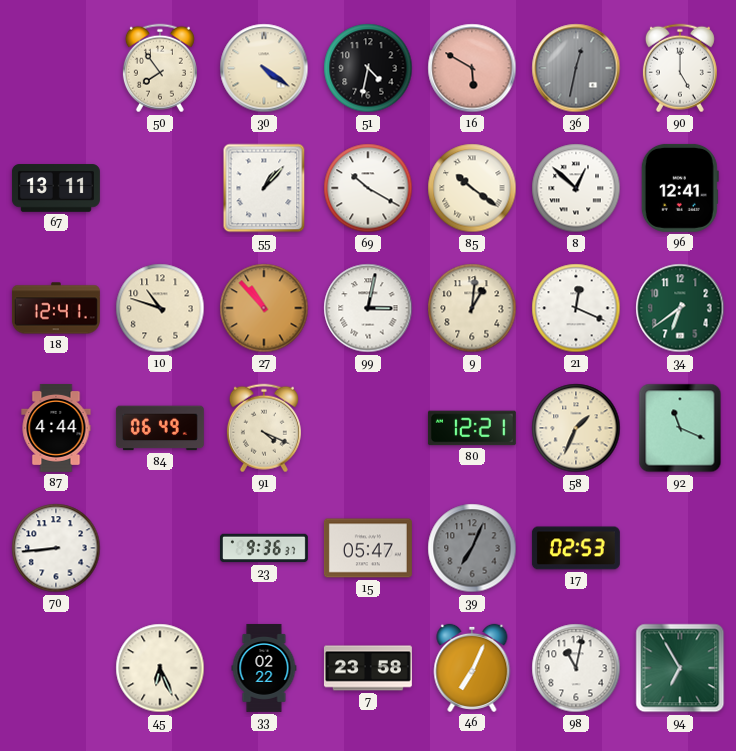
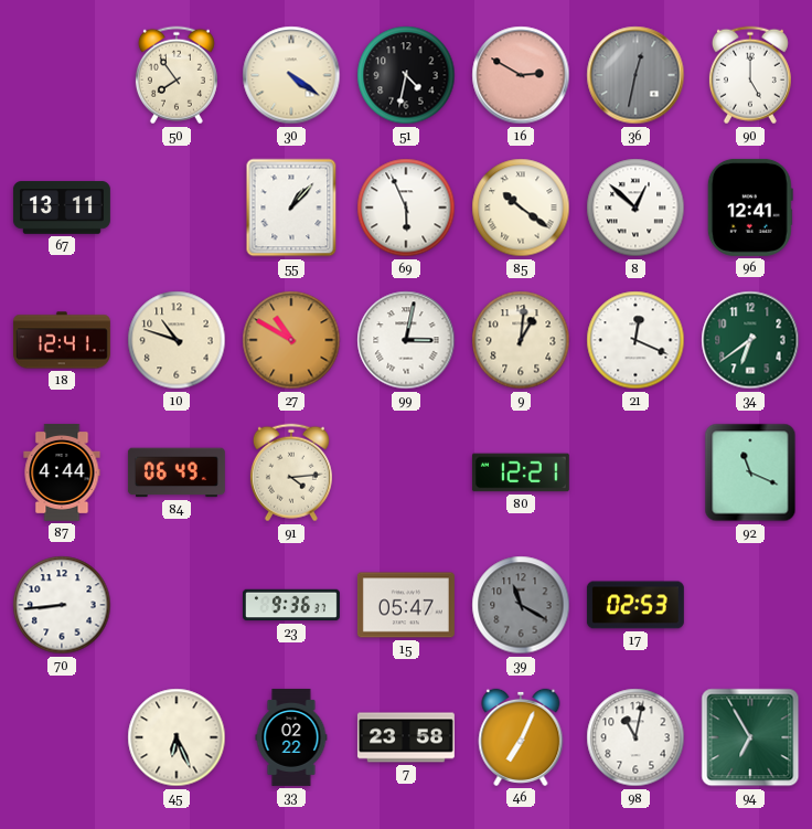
16: 5:50 -> 2:50 (521, 75)
69: 10:20 -> 5:56 (406, 208)
27: 10:53 -> 10:50 (291, 340)
91: 4:19 -> 4:14 (291, 472)
58: 1:34 -> none (576, 428)
39: 7:04 -> 11:20 (521, 605)
